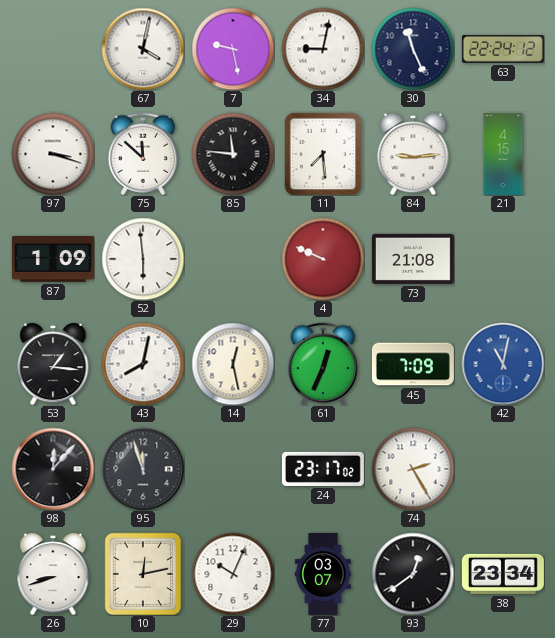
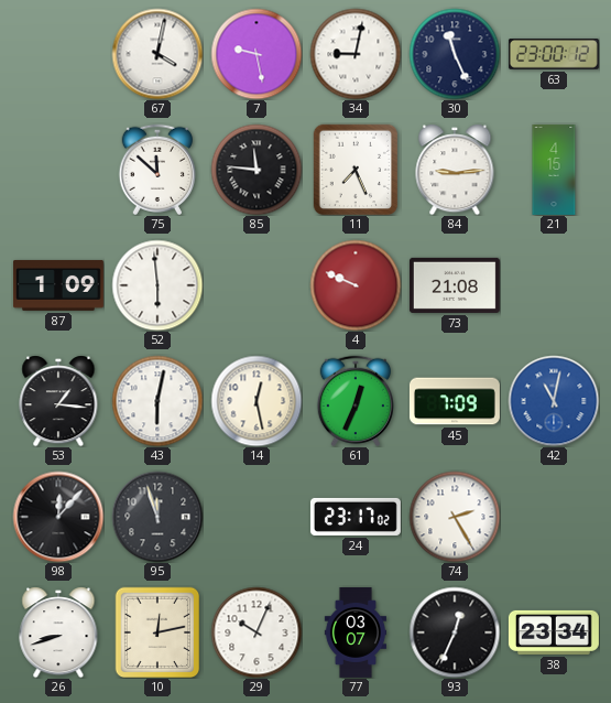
63: 22:24 -> 23:00 (554, 55)
97: 3:18 -> none (53, 154)
11: 7:29 -> 7:26 (356, 170)
43: 8:02 -> 6:02 (157, 401)
93: 12:39 -> 12:34 (455, 632)
